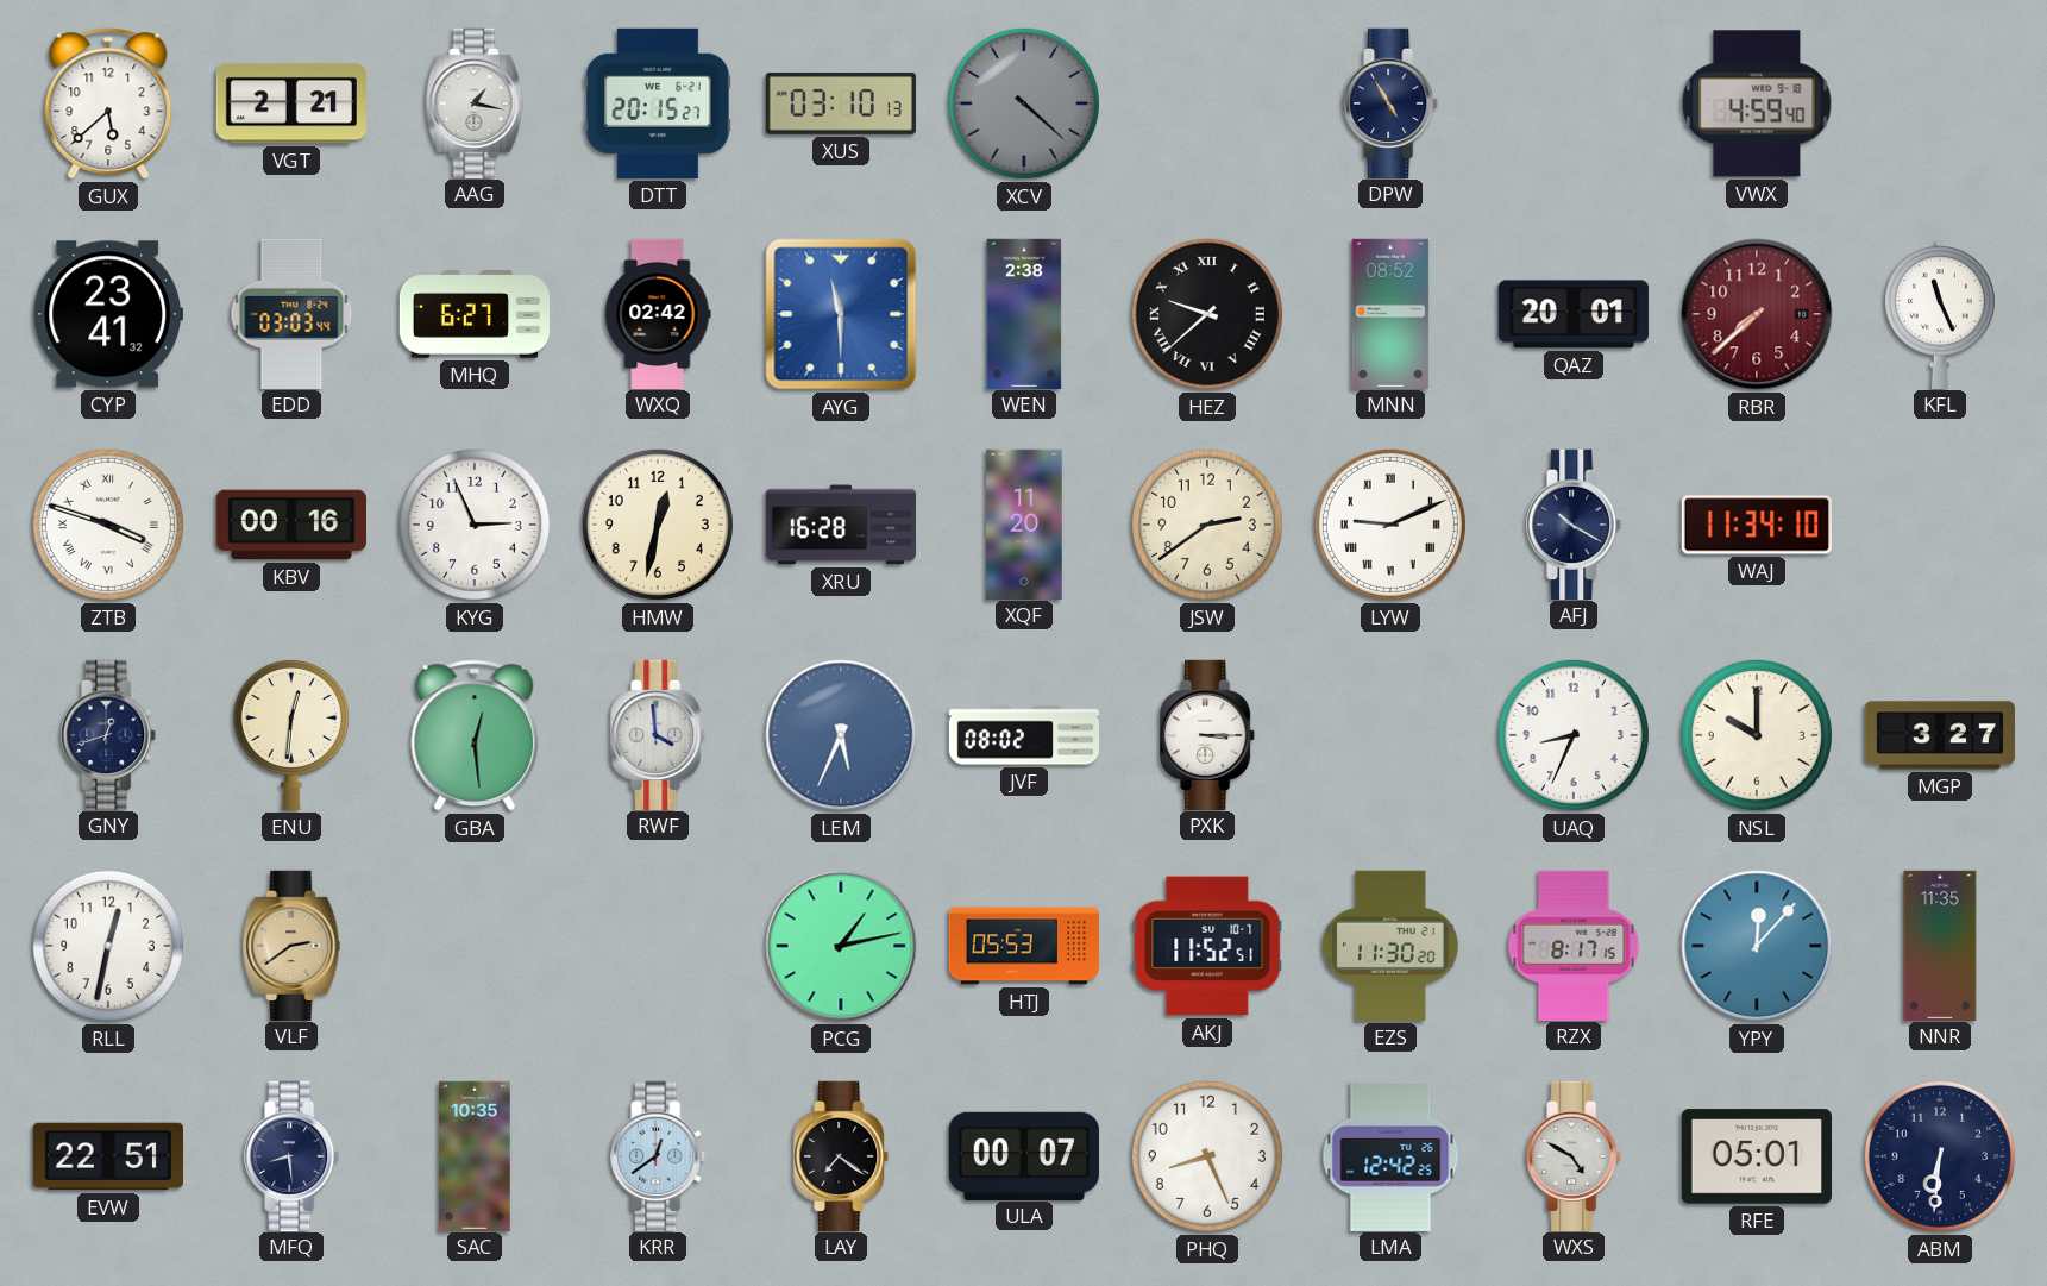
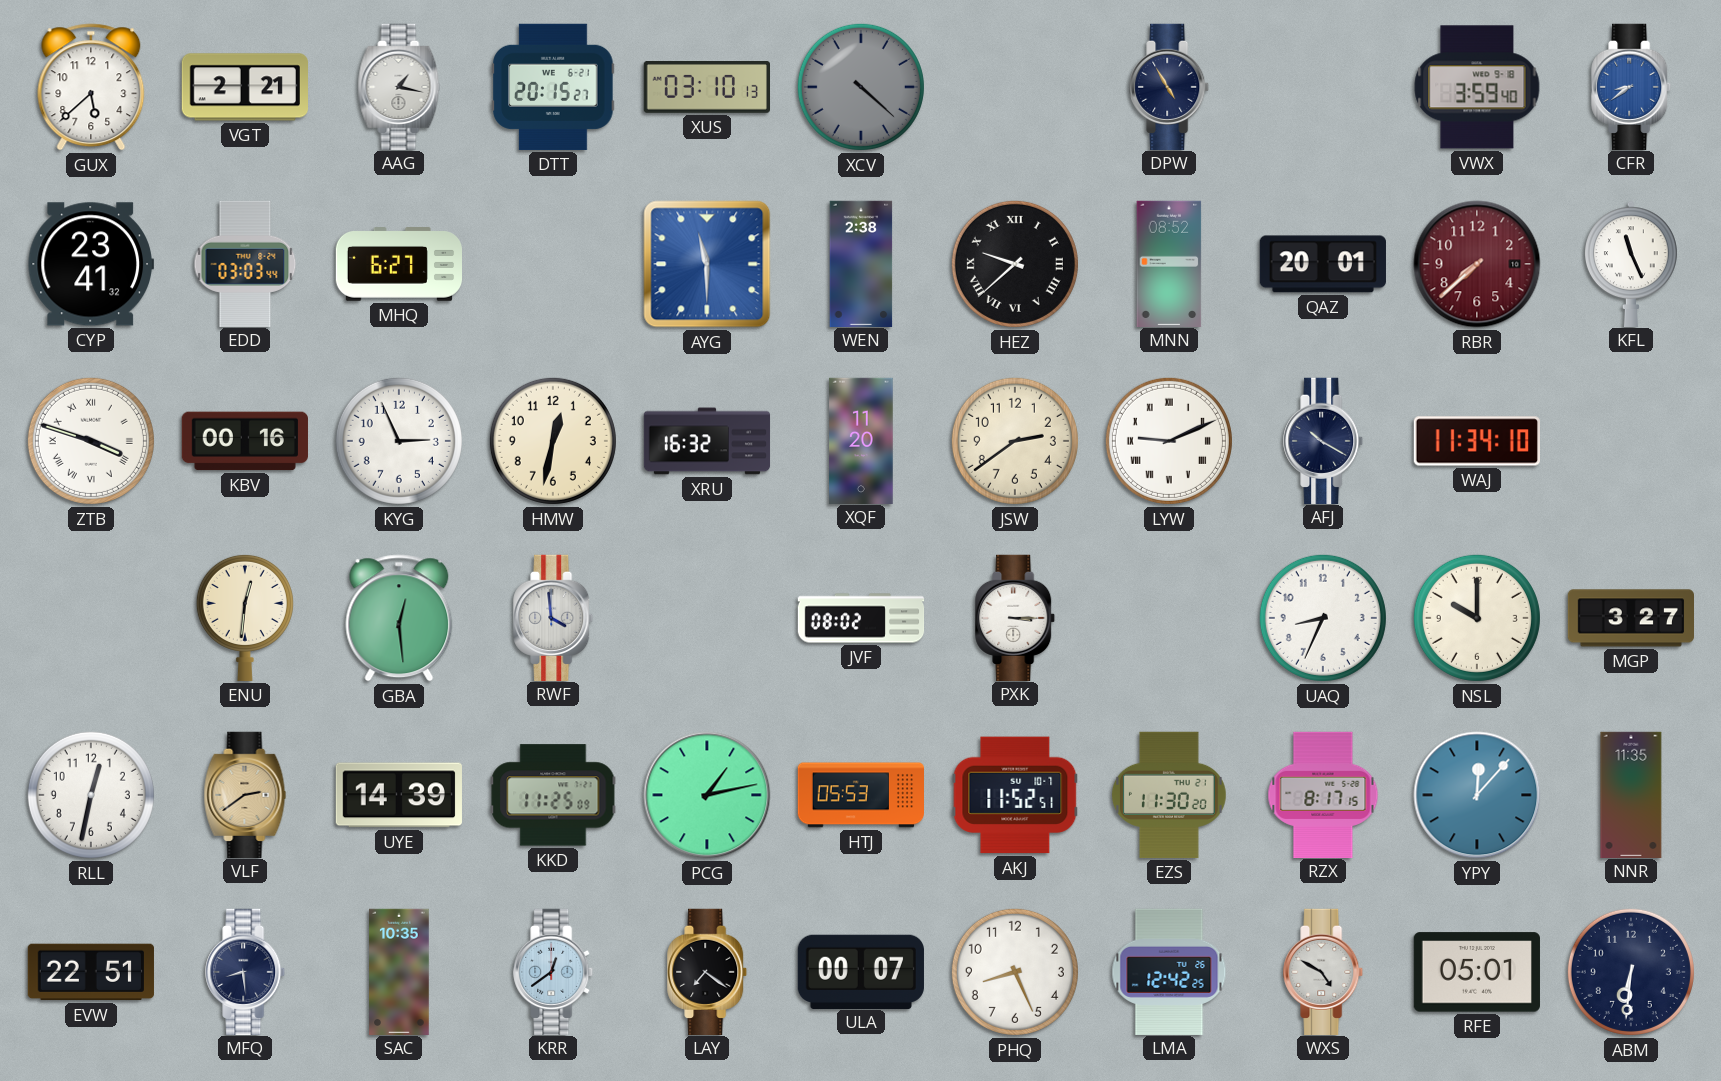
VWX: 4:59 -> 3:59 (1477, 87)
CFR: none -> 8:39 (1632, 86)
WXQ: 02:42 -> none (658, 313)
XRU: 16:28 -> 16:32 (707, 441)
GNY: 12:42 -> none (109, 734)
LEM: 5:34 -> none (841, 735)
UYE: none -> 14:39 (399, 795)
KKD: none -> 11:25 (553, 795)
